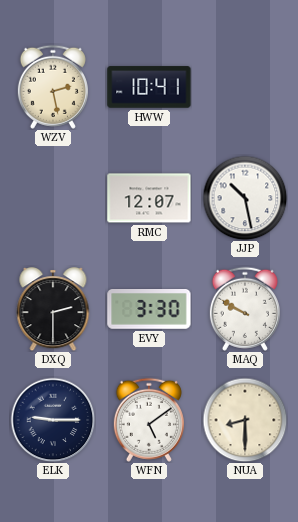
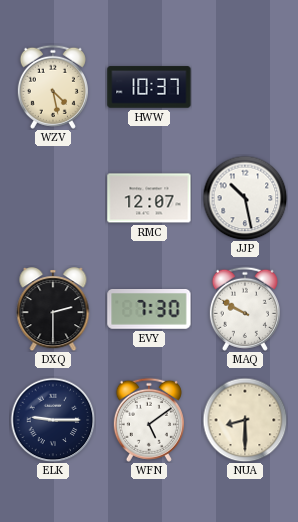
WZV: 2:28 -> 4:28 (53, 87)
HWW: 10:41 -> 10:37 (149, 87)
EVY: 3:30 -> 7:30 (149, 310)
